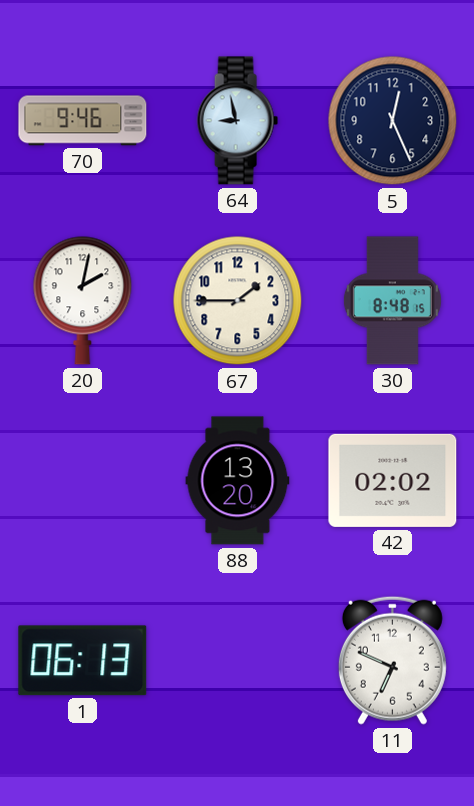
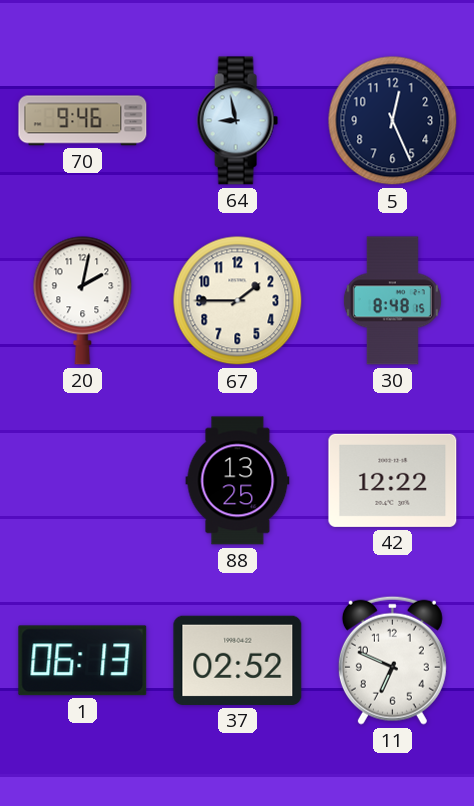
88: 13:20 -> 13:25 (238, 481)
42: 02:02 -> 12:22 (393, 480)
37: none -> 02:52 (238, 660)
